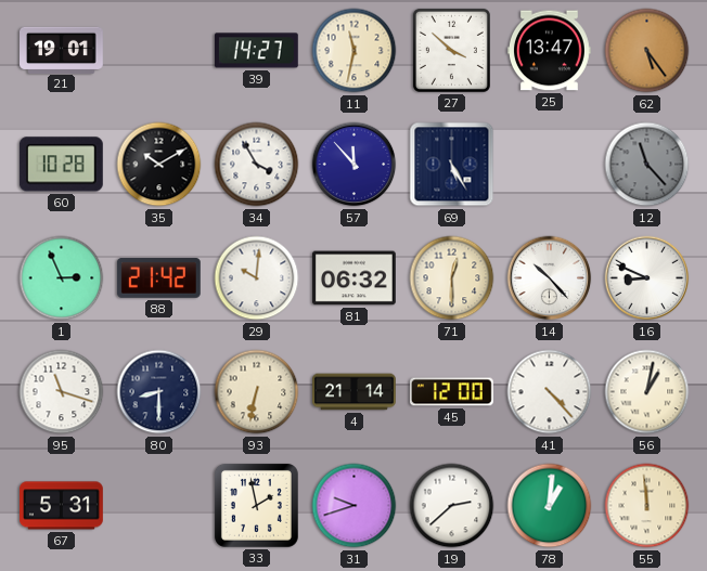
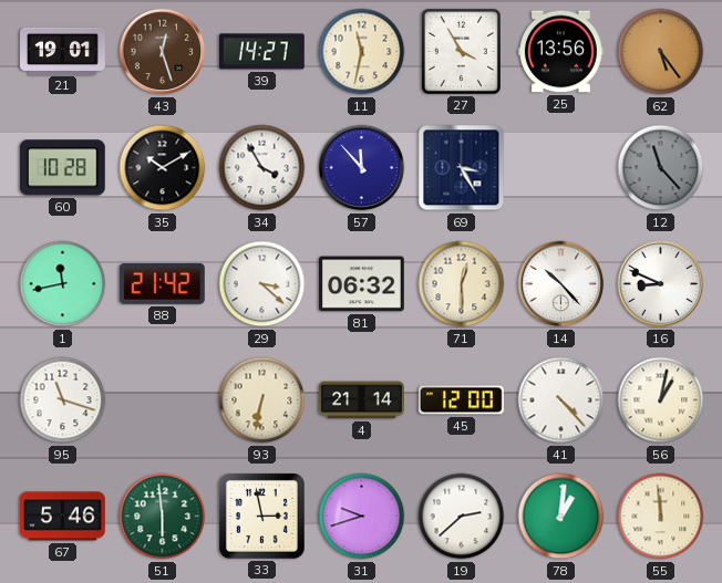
43: none -> 12:27 (163, 52)
27: 3:52 -> 3:55 (461, 51)
25: 13:47 -> 13:56 (561, 52)
69: 5:25 -> 3:25 (462, 168)
1: 2:56 -> 11:43 (63, 284)
29: 10:01 -> 3:22 (262, 284)
80: 8:30 -> none (159, 392)
67: 5:31 -> 5:46 (63, 517)
51: none -> 5:59 (163, 517)
33: 1:58 -> 2:58 (261, 516)
